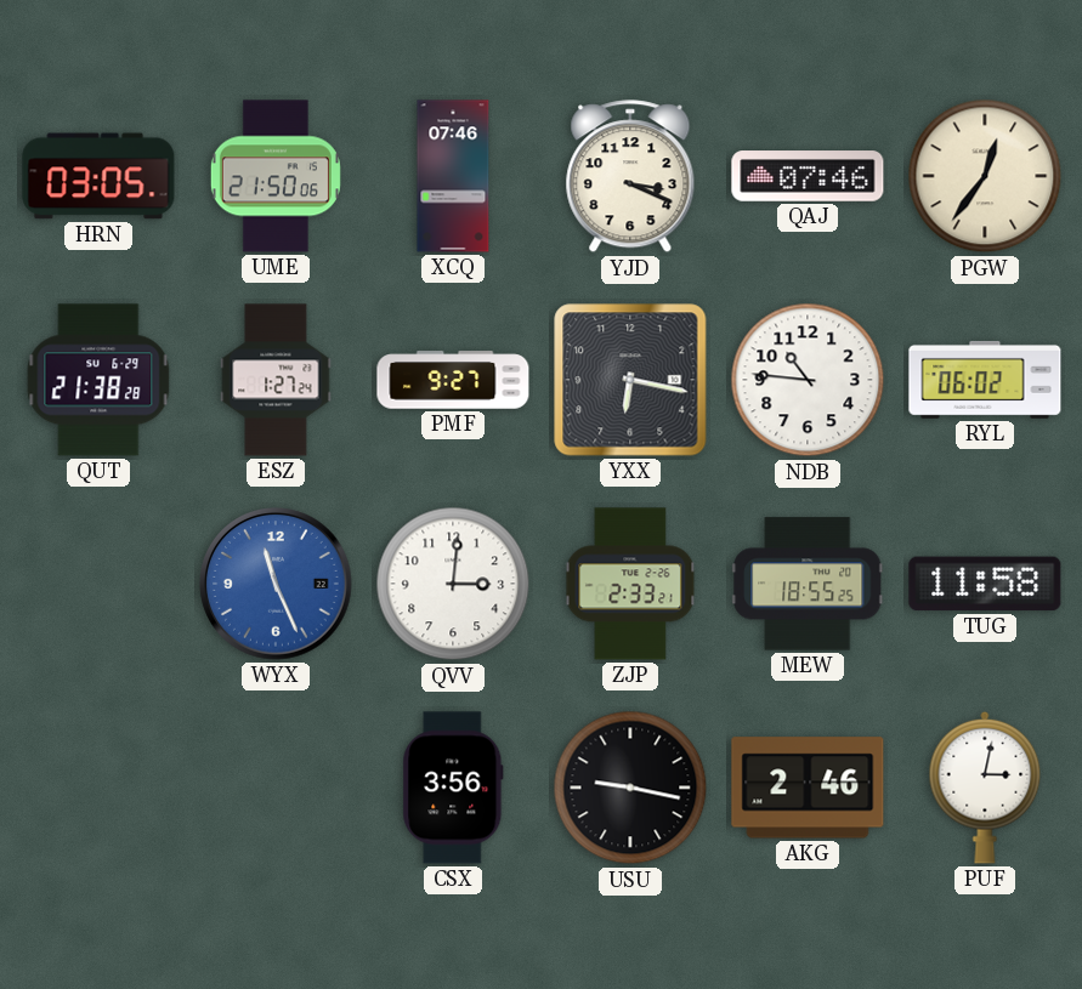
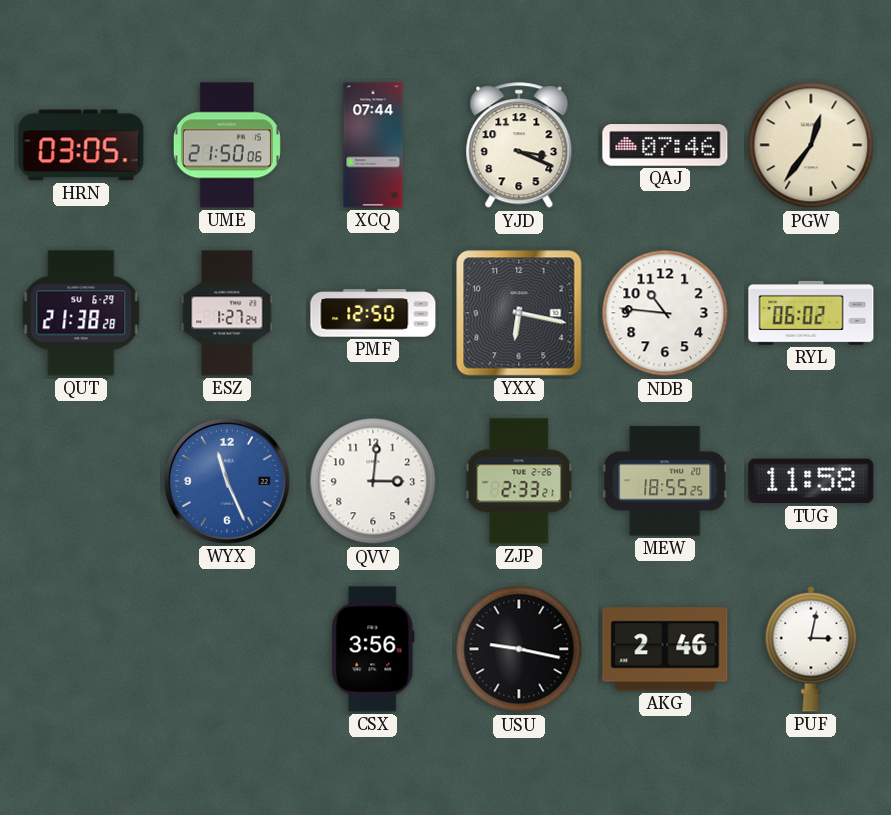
XCQ: 07:46 -> 07:44 (373, 145)
PMF: 9:27 -> 12:50 (373, 313)
